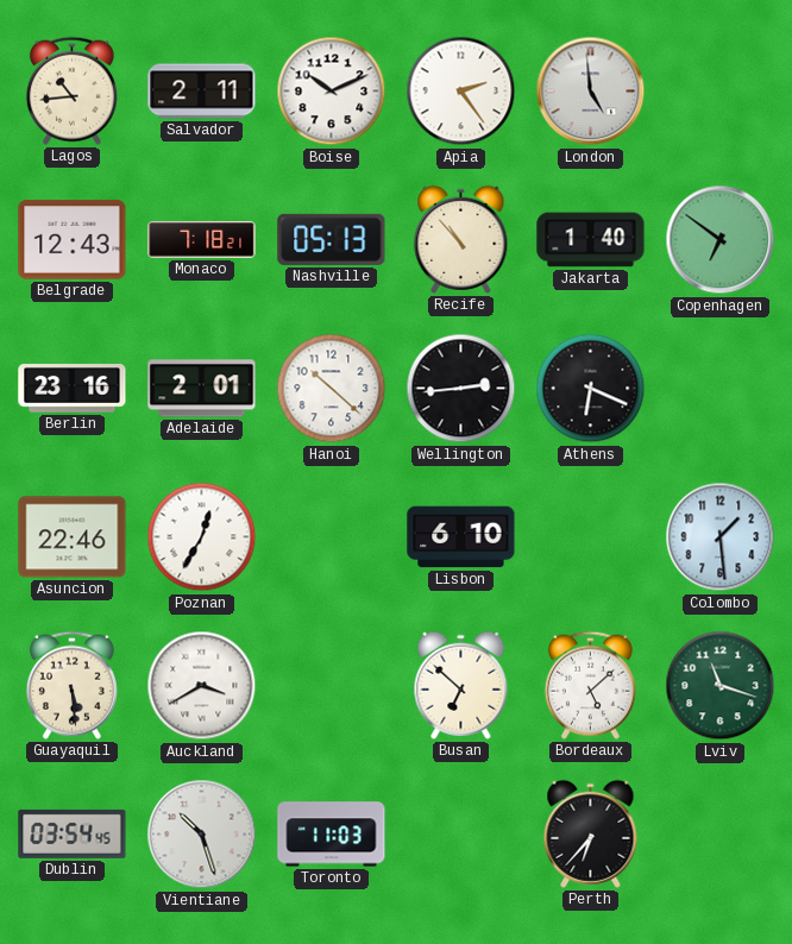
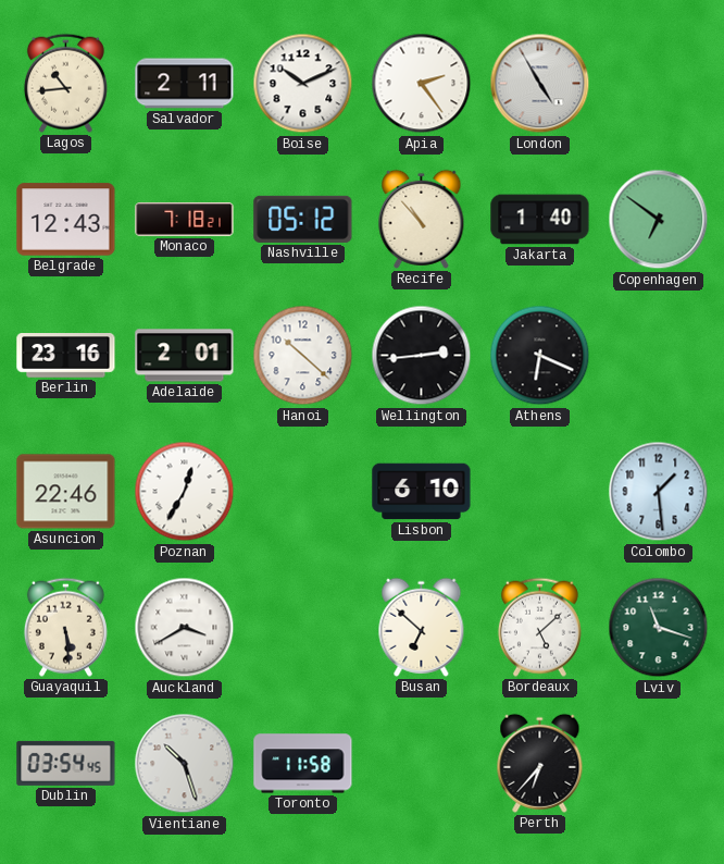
London: 4:59 -> 4:55 (540, 84)
Nashville: 05:13 -> 05:12 (303, 219)
Toronto: 11:03 -> 11:58 (303, 764)
